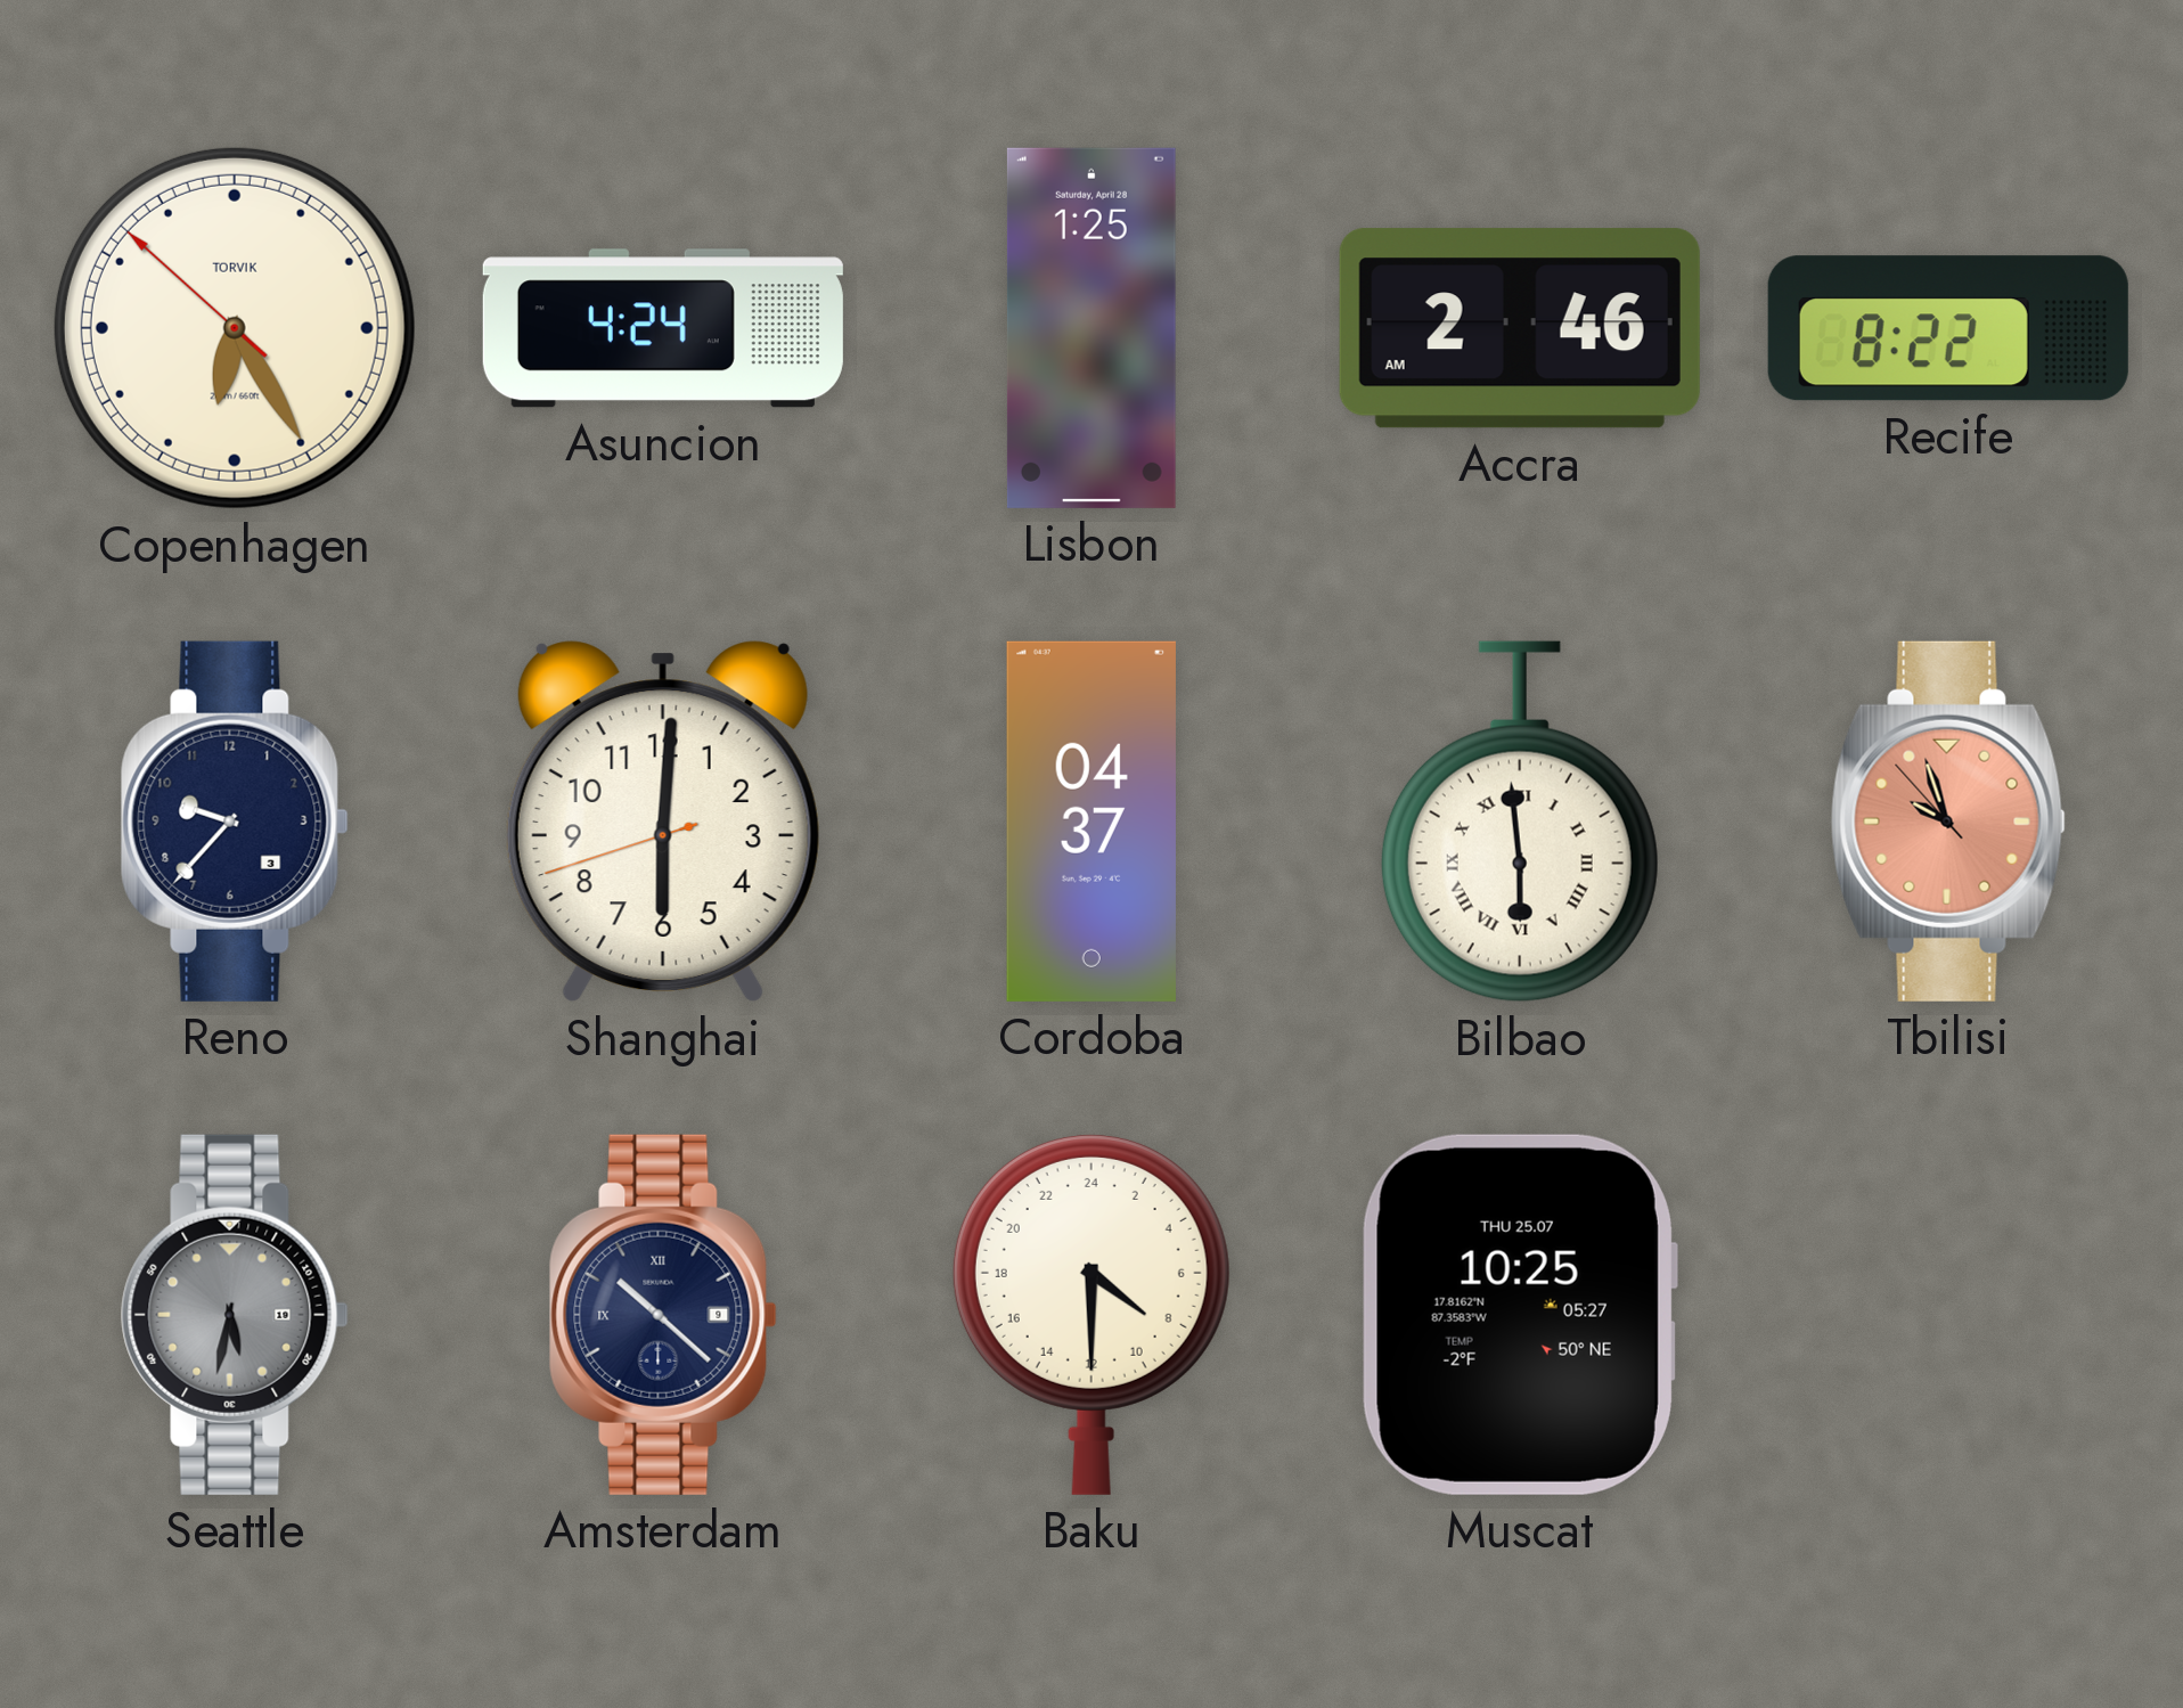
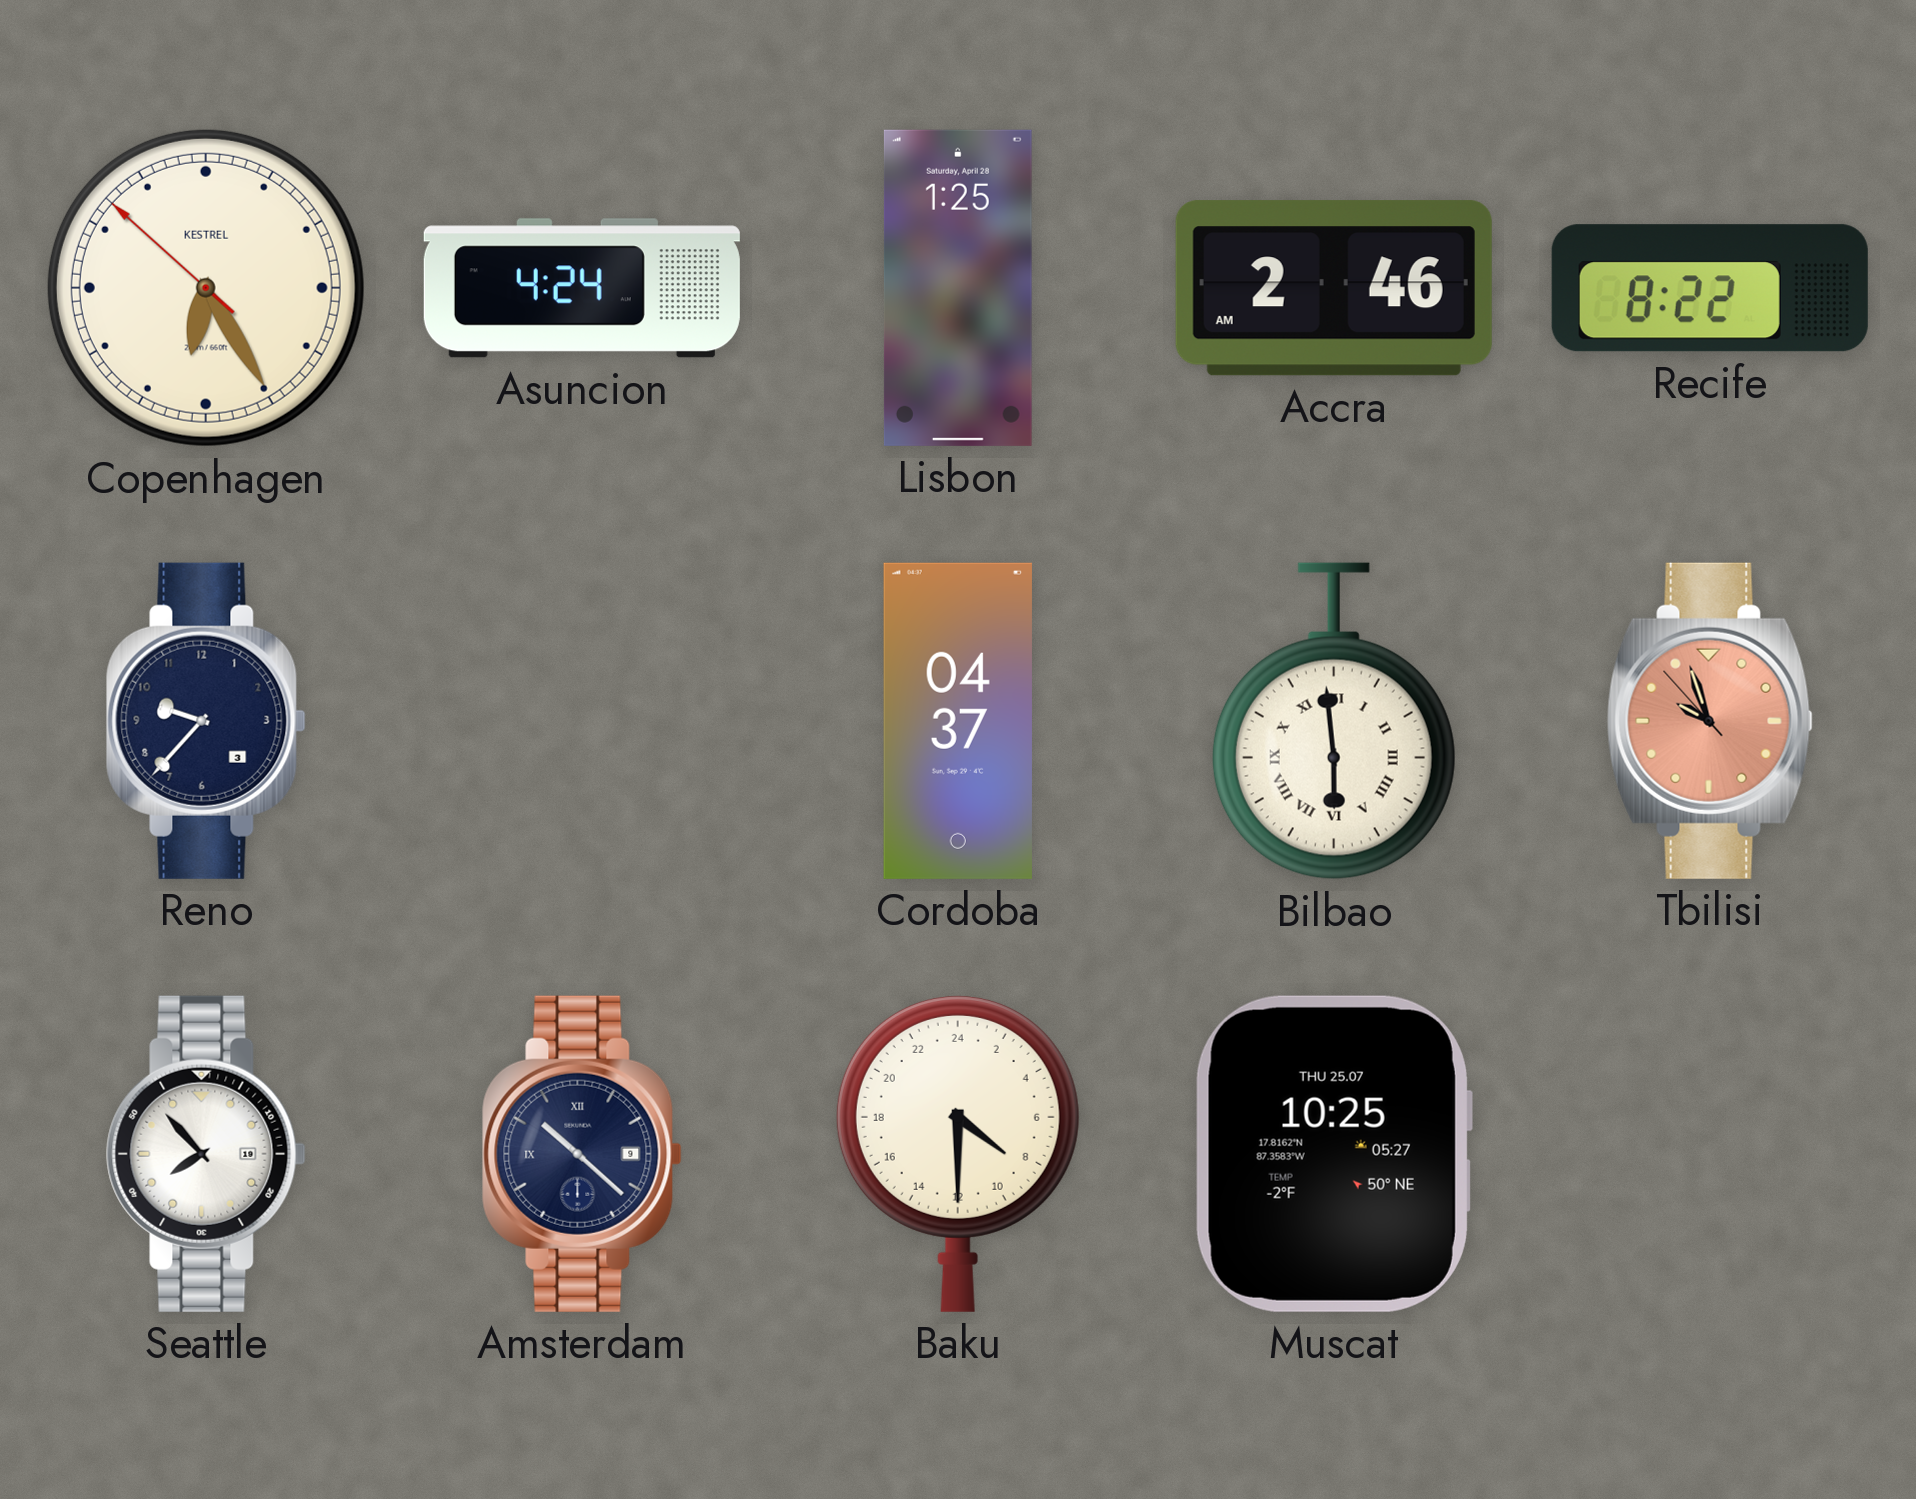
Copenhagen brand: TORVIK -> KESTREL (206, 288)
Shanghai: 6:00 -> none (663, 822)
Seattle: 5:32 -> 7:53 (206, 1154)
Seattle dial: grey -> white (206, 1154)
